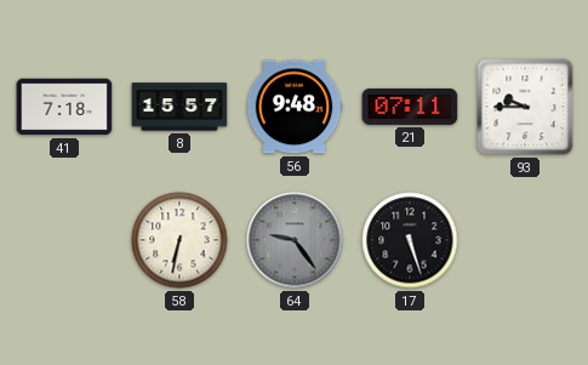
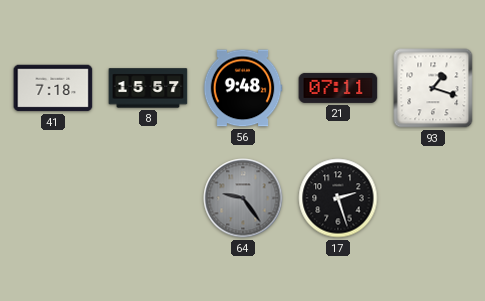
93: 9:45 -> 1:18 (433, 88)
58: 6:32 -> none (179, 240)
17: 5:27 -> 2:27 (338, 198)
